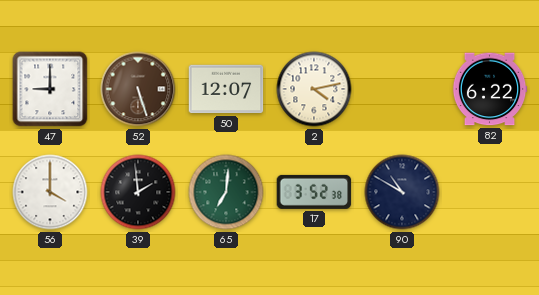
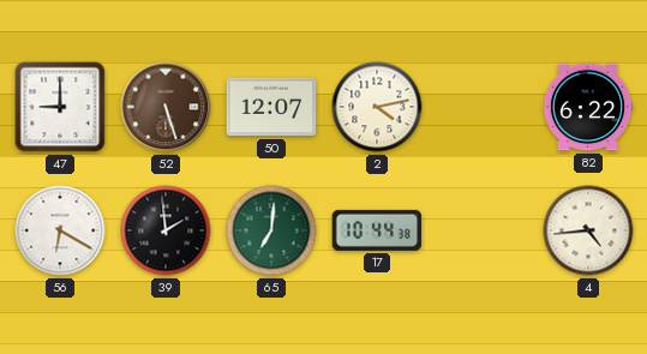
56: 4:00 -> 6:20 (60, 230)
17: 3:52 -> 10:44 (377, 230)
90: 10:50 -> none (402, 192)
4: none -> 4:44 (588, 230)
